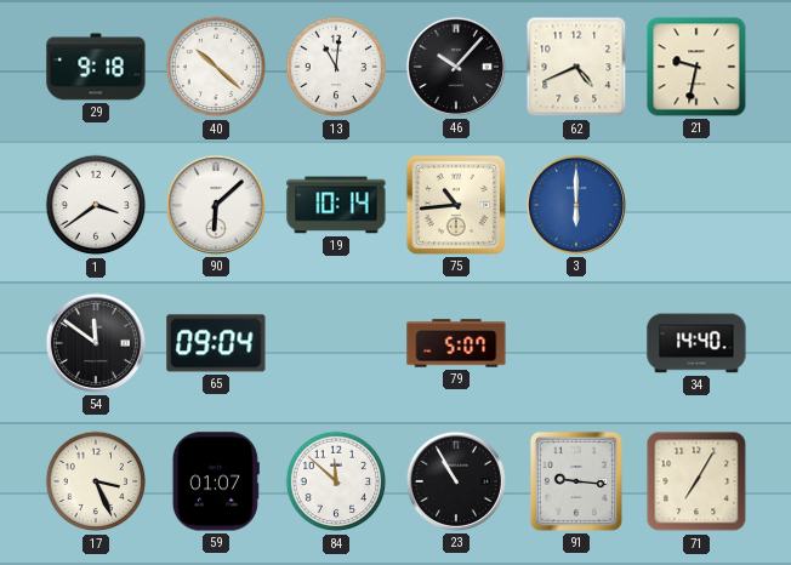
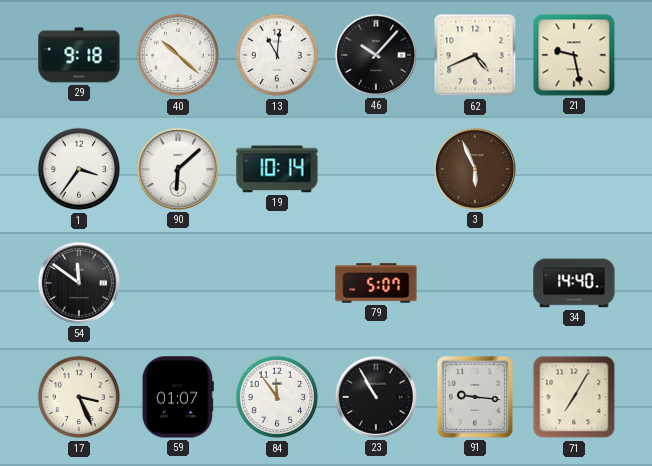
21: 9:32 -> 9:28 (574, 55)
1: 3:39 -> 3:36 (79, 169)
75: 10:44 -> none (456, 205)
3: 6:00 -> 5:56 (475, 169)
3 dial: blue -> brown (475, 169)
65: 09:04 -> none (216, 343)
84: 11:52 -> 11:54 (277, 397)
